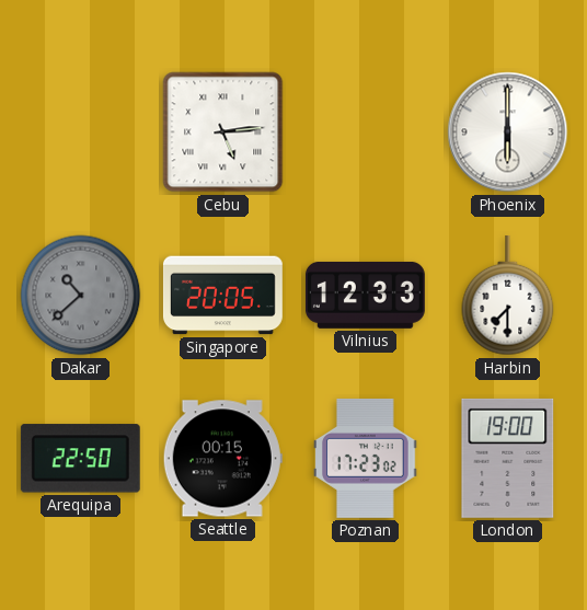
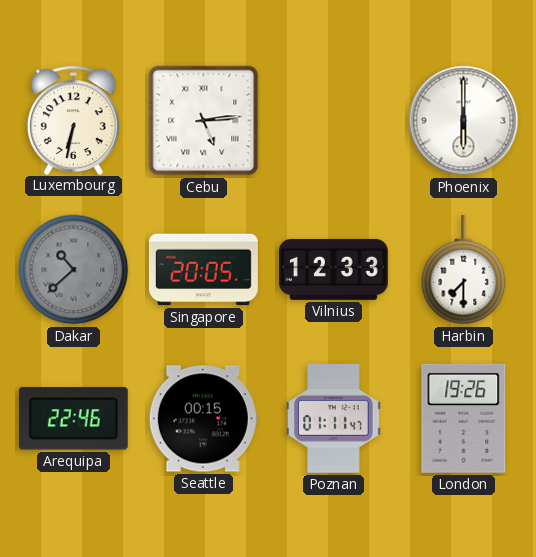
Luxembourg: none -> 6:32 (74, 120)
Arequipa: 22:50 -> 22:46 (73, 419)
Poznan: 17:23 -> 01:11 (334, 418)
London: 19:00 -> 19:26 (464, 418)
